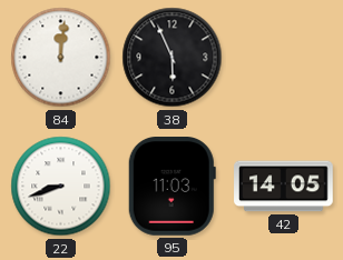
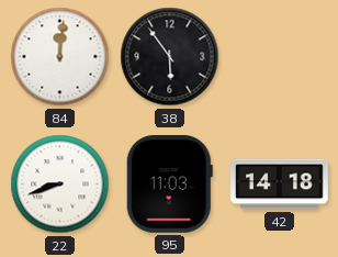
38: 5:56 -> 5:54 (170, 57)
42: 14:05 -> 14:18 (280, 185)
